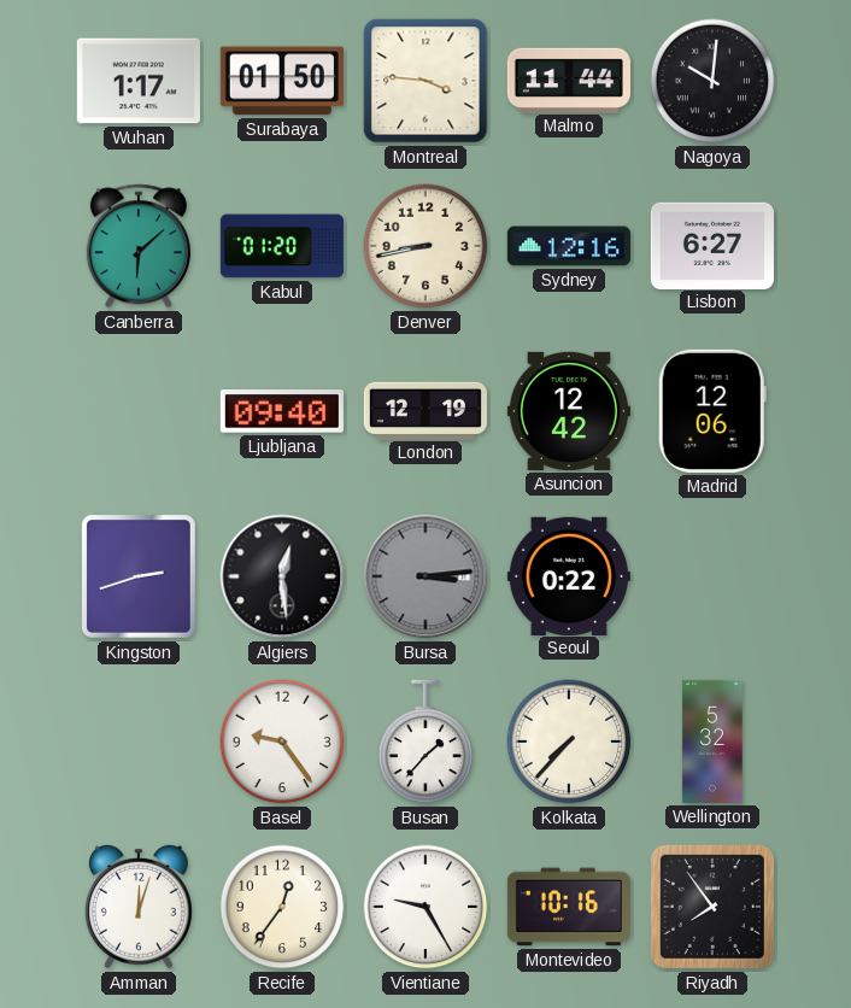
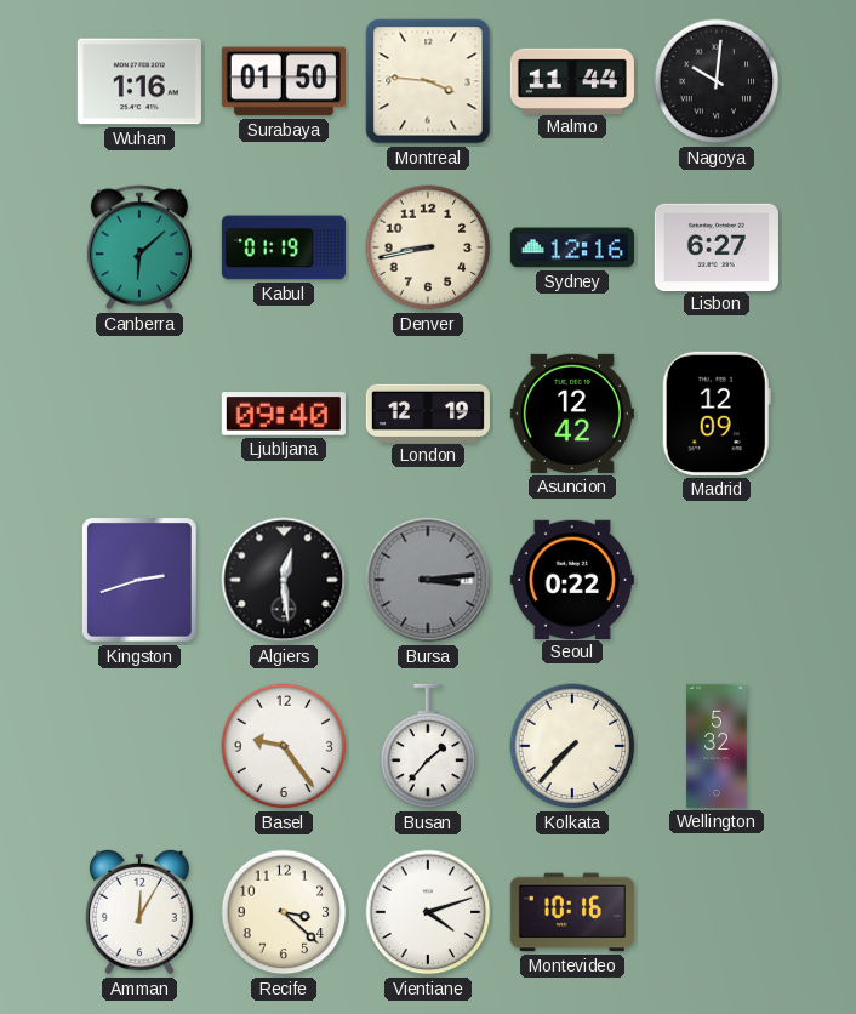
Wuhan: 1:17 -> 1:16 (139, 81)
Kabul: 01:20 -> 01:19 (284, 247)
Madrid: 12:06 -> 12:09 (717, 414)
Amman: 12:03 -> 12:05 (139, 912)
Recife: 12:36 -> 3:22 (284, 912)
Vientiane: 9:25 -> 4:12 (428, 912)
Riyadh: 7:54 -> none (712, 907)
